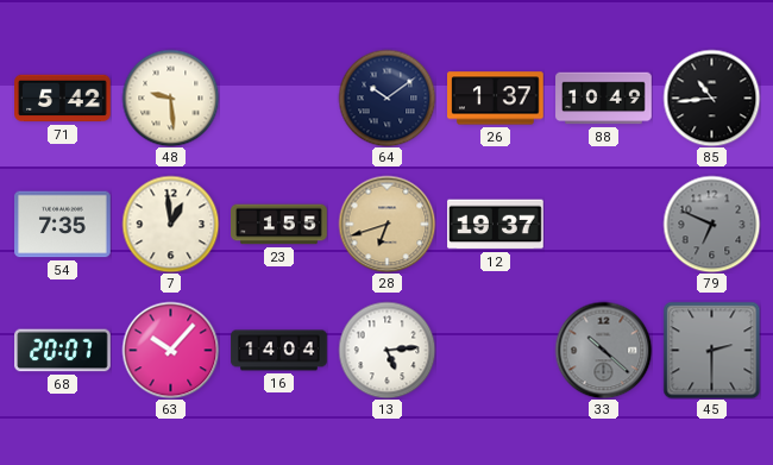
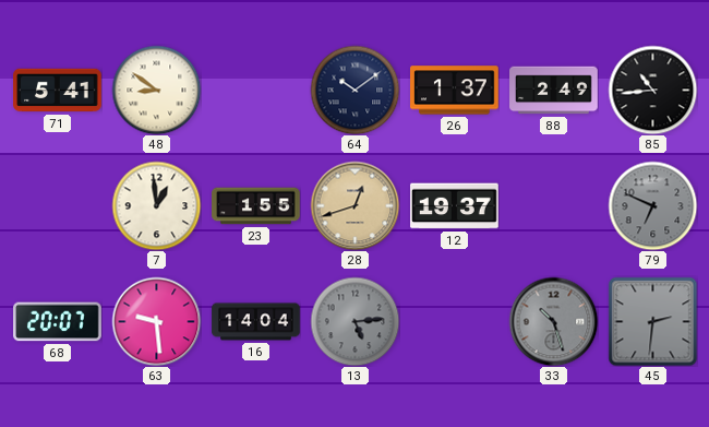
71: 5:42 -> 5:41 (58, 91)
48: 9:29 -> 8:51 (156, 90)
88: 10:49 -> 2:49 (554, 91)
54: 7:35 -> none (63, 225)
28: 6:42 -> 12:42 (354, 205)
63: 10:07 -> 9:29 (156, 321)
13 dial: white -> grey (354, 321)
33: 10:22 -> 10:27 (553, 321)
45: 2:30 -> 2:31 (652, 321)
